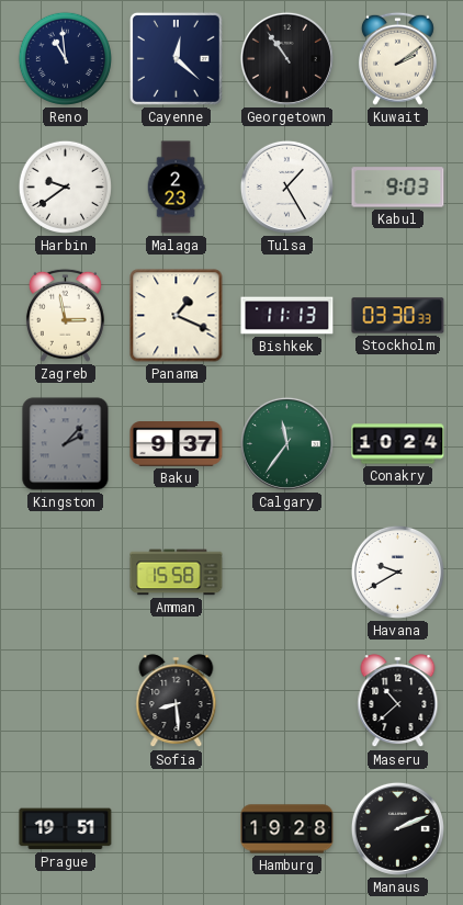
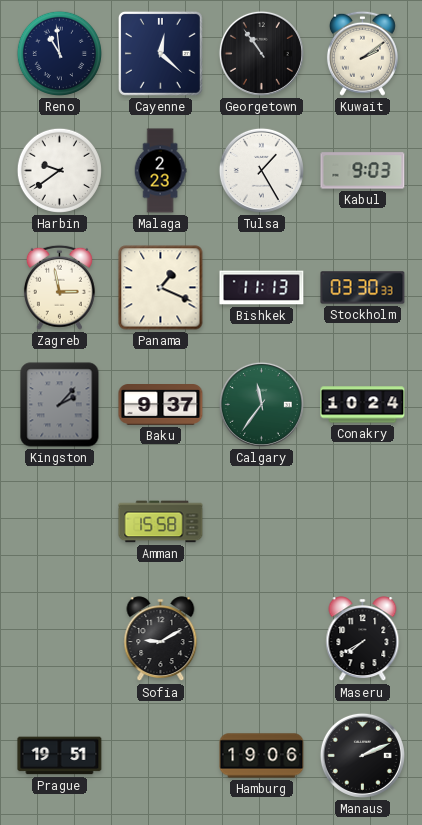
Havana: 9:40 -> none (397, 572)
Sofia: 8:29 -> 9:10 (161, 639)
Maseru: 10:38 -> 7:40 (363, 639)
Hamburg: 19:28 -> 19:06 (262, 756)
